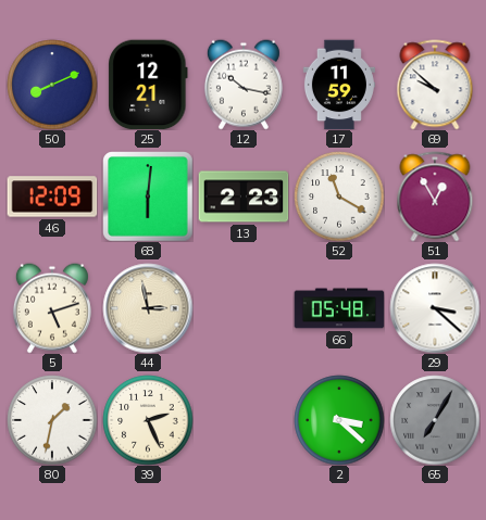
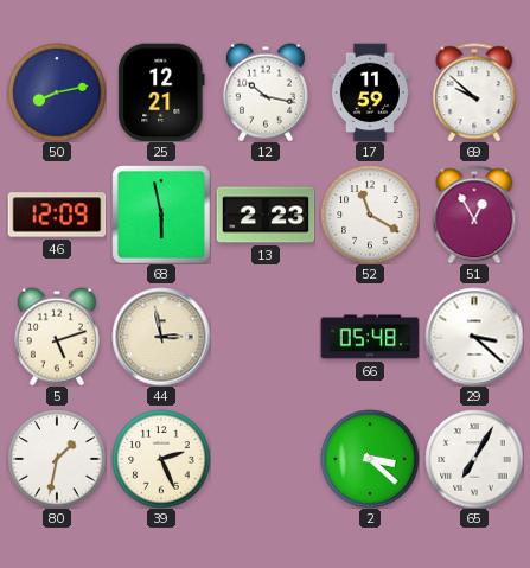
50: 8:11 -> 8:13 (57, 92)
68: 6:01 -> 5:58 (161, 215)
65 dial: grey -> white (474, 459)
